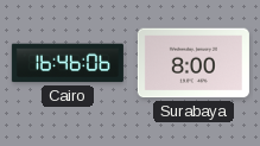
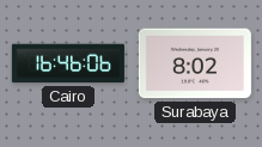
Surabaya: 8:00 -> 8:02 (195, 63)
